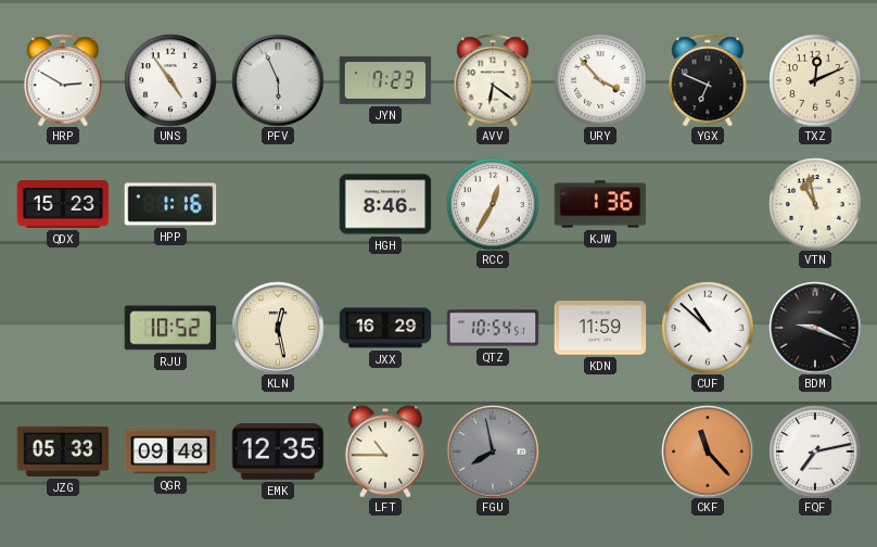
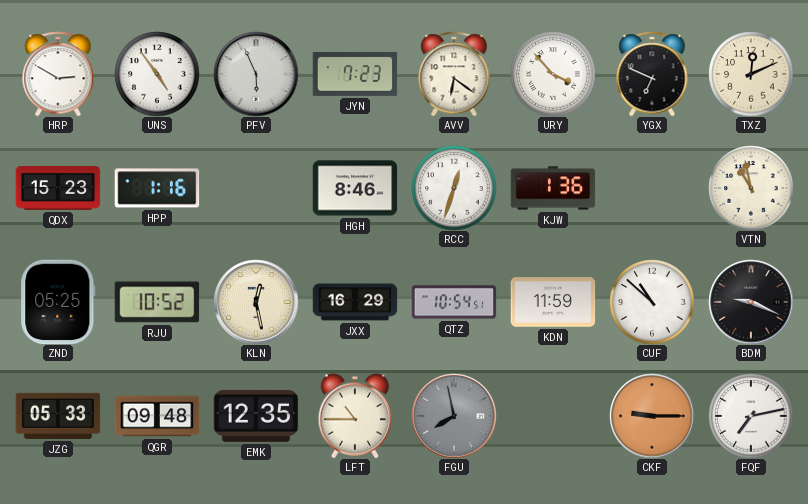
RCC: 12:35 -> 12:33 (454, 188)
ZND: none -> 05:25 (58, 302)
CKF: 11:23 -> 9:15 (652, 416)
